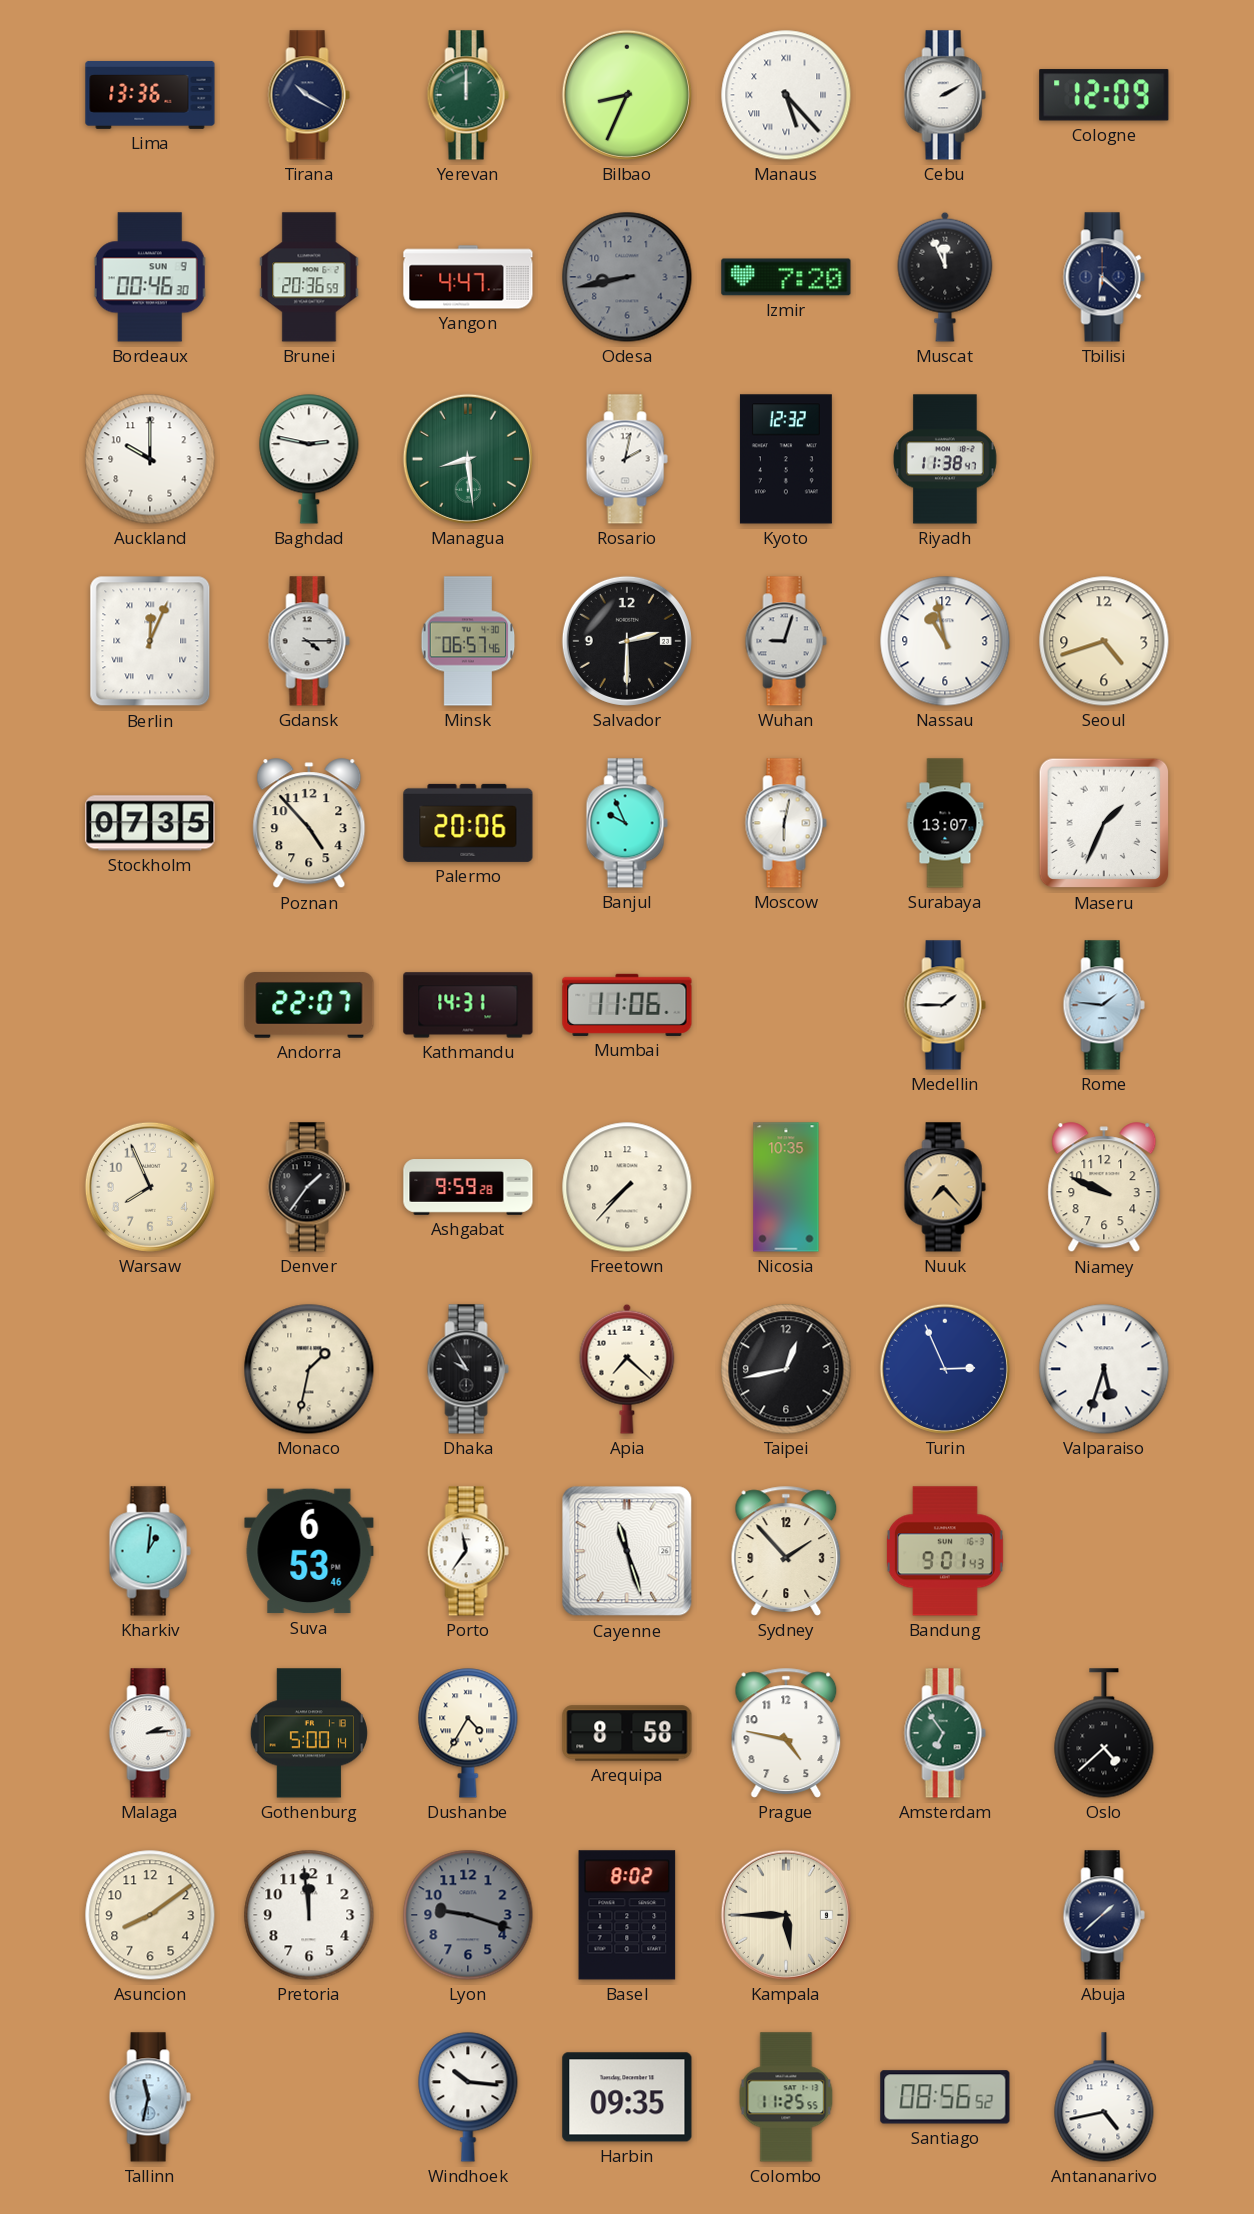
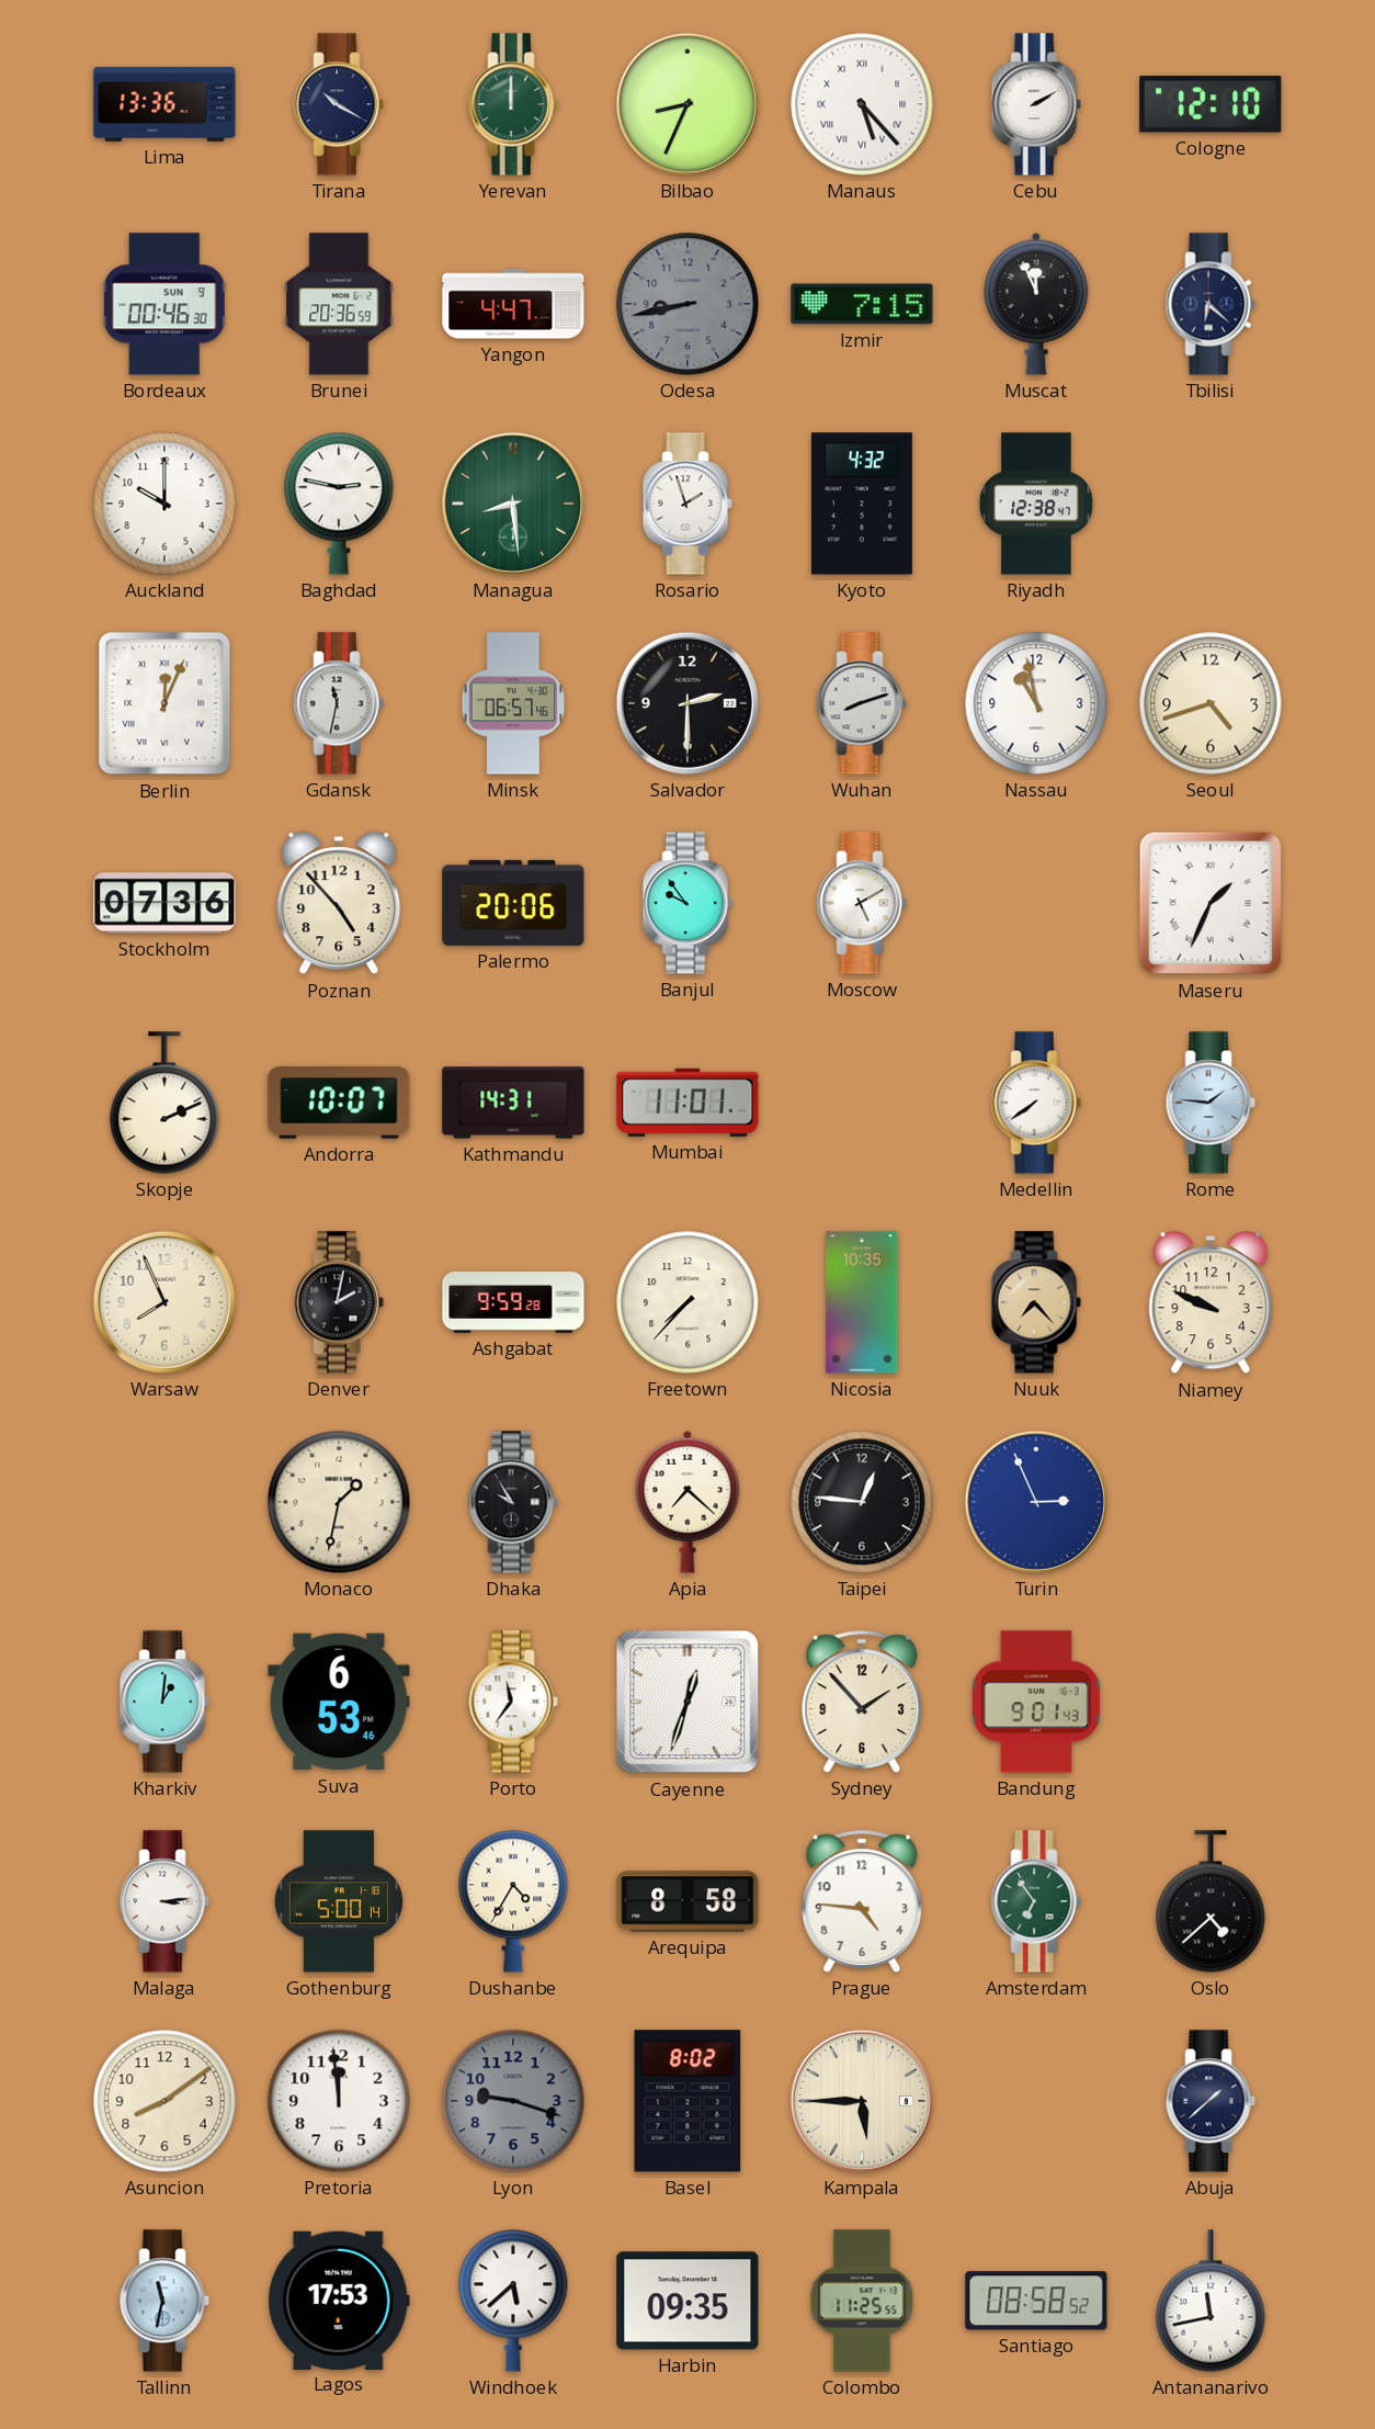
Cologne: 12:09 -> 12:10 (1211, 104)
Izmir: 7:20 -> 7:15 (862, 304)
Rosario: 2:02 -> 1:57 (687, 504)
Kyoto: 12:32 -> 4:32 (862, 504)
Riyadh: 11:38 -> 12:38 (1036, 504)
Gdansk: 4:15 -> 11:32 (339, 703)
Wuhan: 9:03 -> 8:12 (862, 703)
Stockholm: 07:35 -> 07:36 (164, 903)
Banjul: 9:56 -> 9:54 (687, 903)
Moscow: 6:02 -> 5:10 (862, 903)
Surabaya: 13:07 -> none (945, 823)
Skopje: none -> 2:11 (164, 1103)
Andorra: 22:07 -> 10:07 (339, 1103)
Mumbai: 11:06 -> 11:01 (687, 1103)
Medellin: 1:45 -> 7:39 (1036, 1103)
Denver: 1:36 -> 2:02 (339, 1302)
Taipei: 12:43 -> 12:46 (862, 1502)
Valparaiso: 5:33 -> none (1104, 1369)
Cayenne: 11:27 -> 12:33 (687, 1702)
Malaga: 2:14 -> 3:14 (164, 1901)
Prague: 4:47 -> 4:46 (862, 1901)
Lagos: none -> 17:53 (339, 2300)
Windhoek: 10:16 -> 5:38 (513, 2301)
Santiago: 08:56 -> 08:58 (1036, 2301)
Antananarivo: 4:43 -> 11:43 (1211, 2301)
